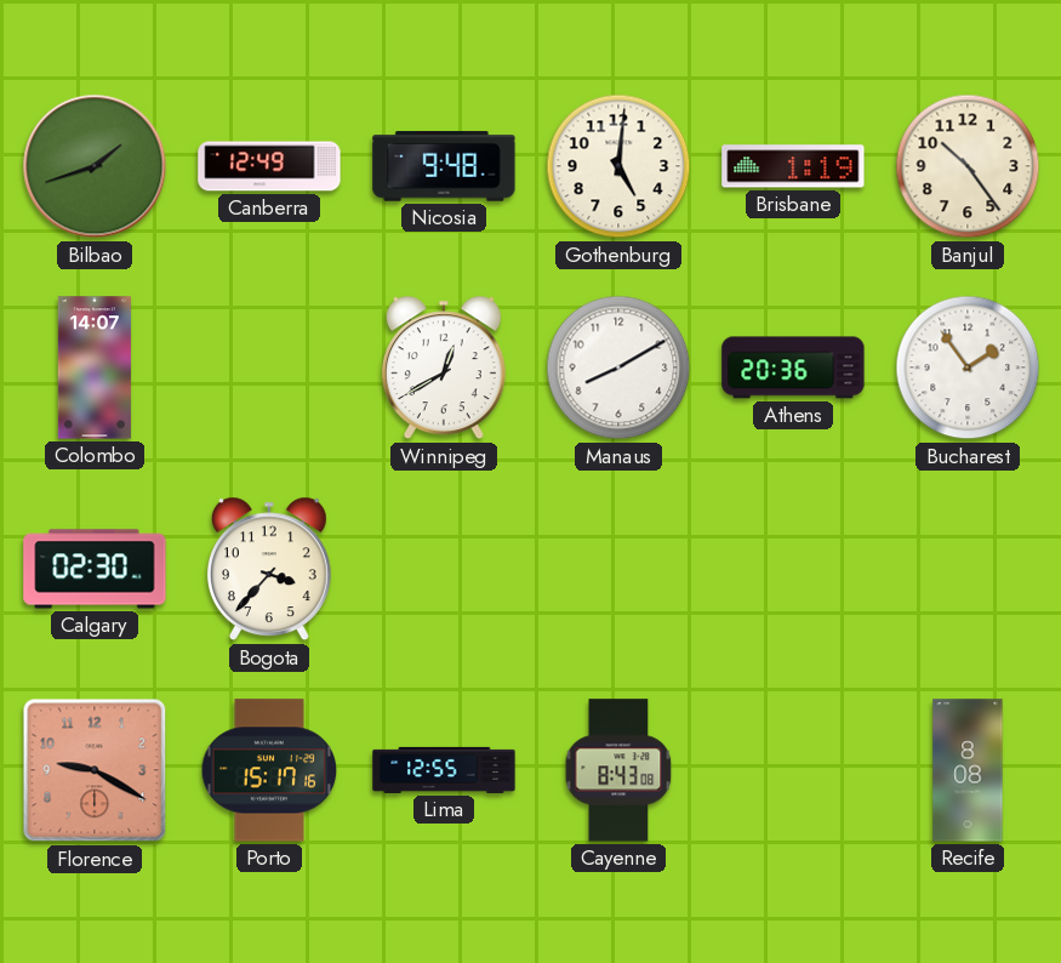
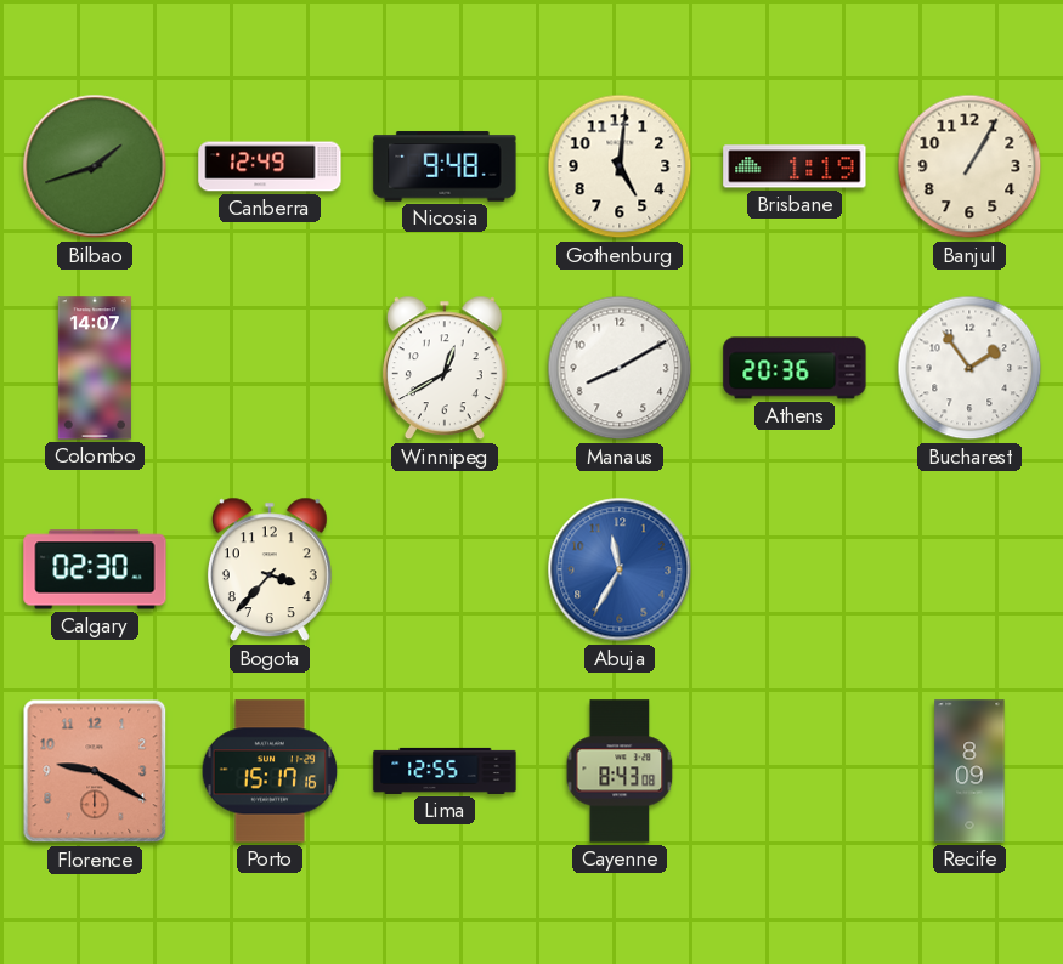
Banjul: 10:24 -> 1:05 (969, 166)
Abuja: none -> 11:35 (620, 569)
Recife: 8:08 -> 8:09 (969, 771)
